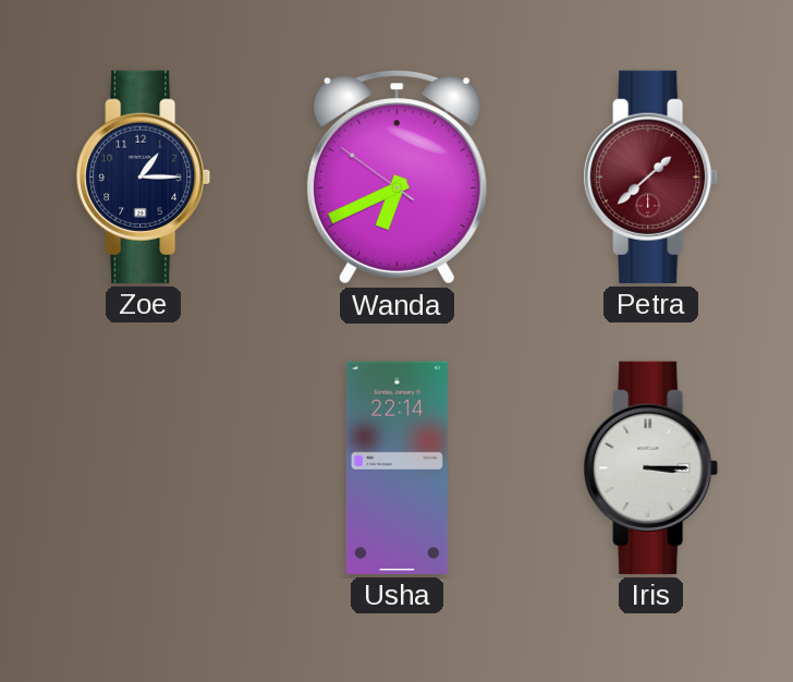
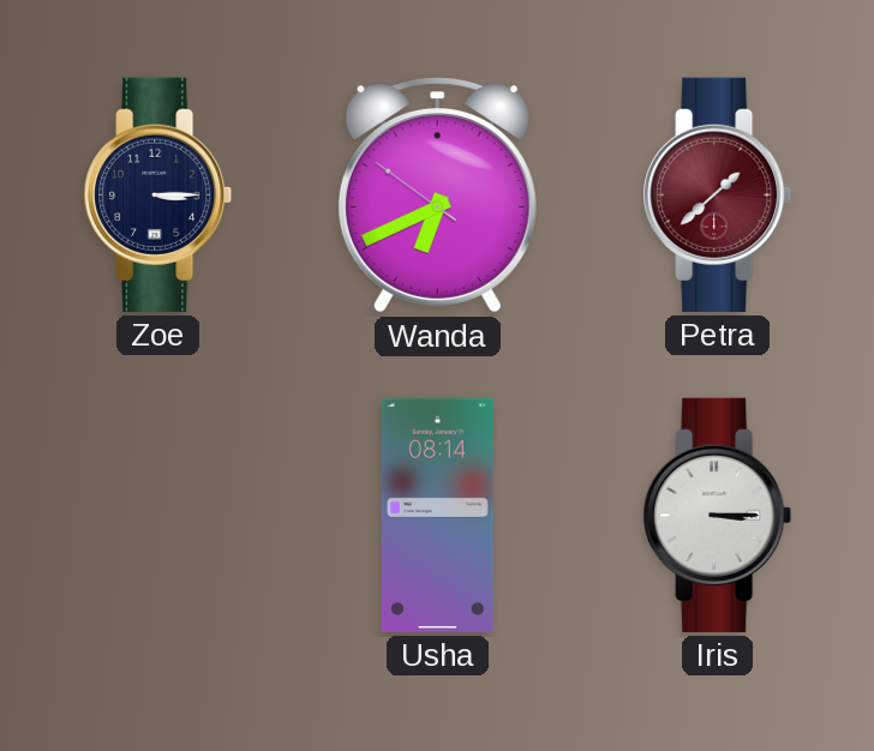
Zoe: 1:15 -> 3:15 (158, 194)
Usha: 22:14 -> 08:14 (437, 515)
